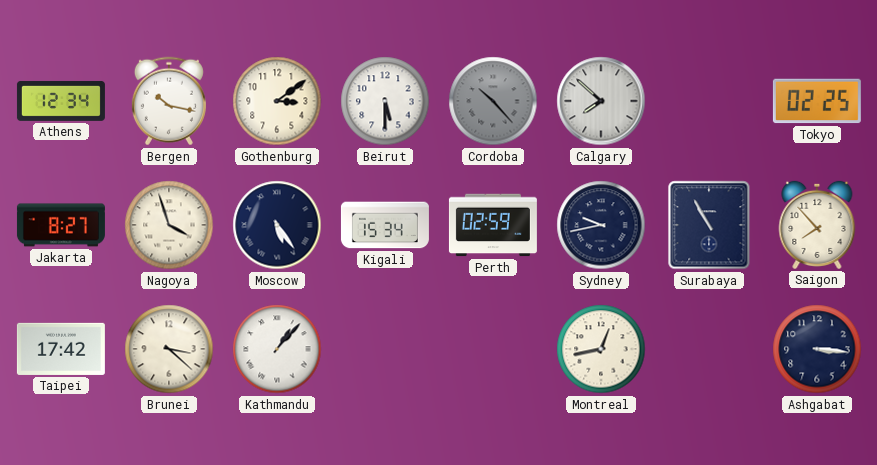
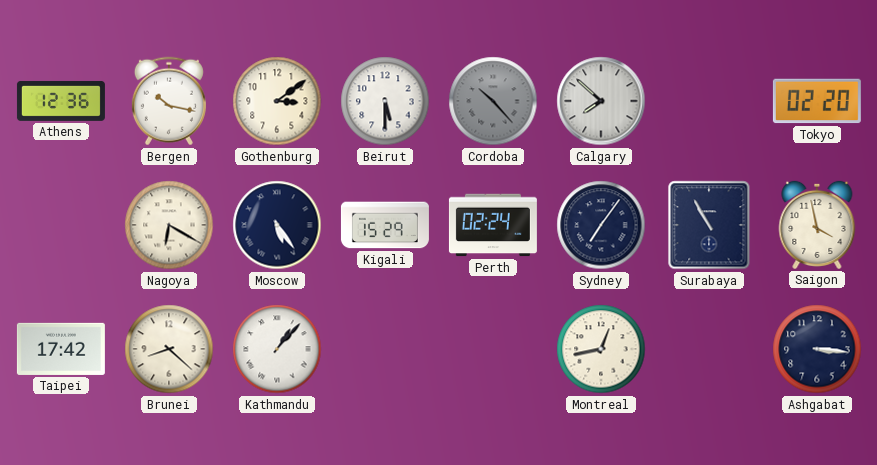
Athens: 12:34 -> 12:36 (61, 101)
Tokyo: 02:25 -> 02:20 (817, 101)
Jakarta: 8:27 -> none (61, 225)
Nagoya: 3:57 -> 6:20 (169, 225)
Kigali: 15:34 -> 15:29 (385, 225)
Perth: 02:59 -> 02:24 (493, 225)
Sydney: 9:43 -> 7:06 (601, 225)
Saigon: 7:53 -> 3:58 (817, 225)
Brunei: 3:22 -> 8:22 (169, 349)
